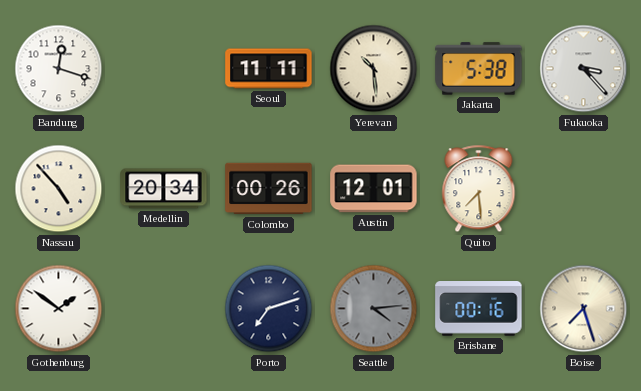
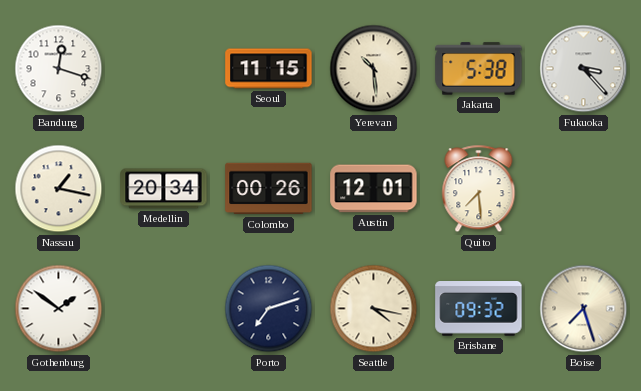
Seoul: 11:11 -> 11:15 (269, 69)
Nassau: 4:53 -> 1:17 (59, 189)
Seattle: 4:14 -> 4:17 (374, 309)
Seattle dial: grey -> cream (374, 309)
Brisbane: 00:16 -> 09:32 (479, 309)
